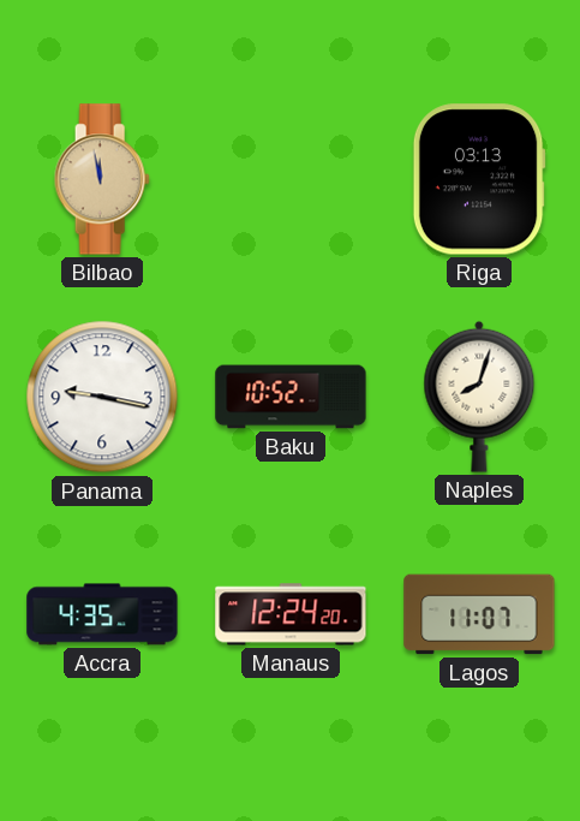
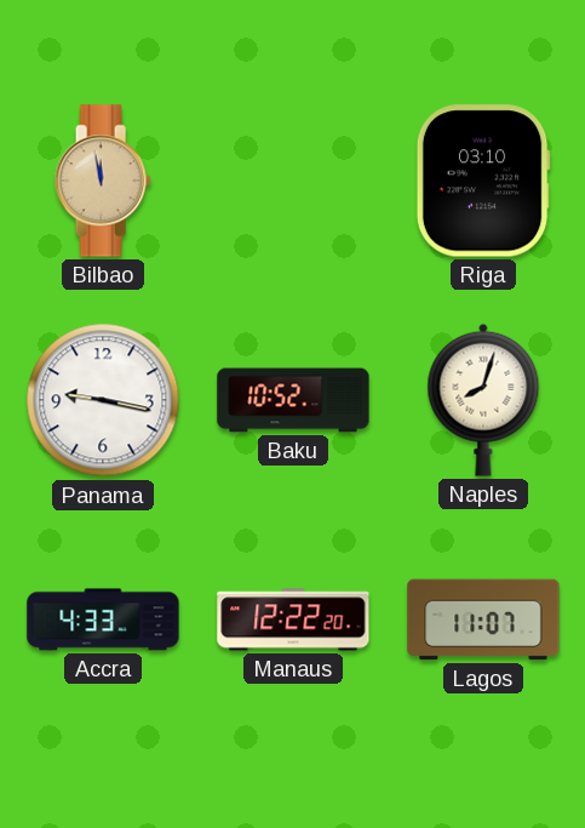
Riga: 03:13 -> 03:10 (483, 181)
Accra: 4:35 -> 4:33 (103, 619)
Manaus: 12:24 -> 12:22 (293, 619)
